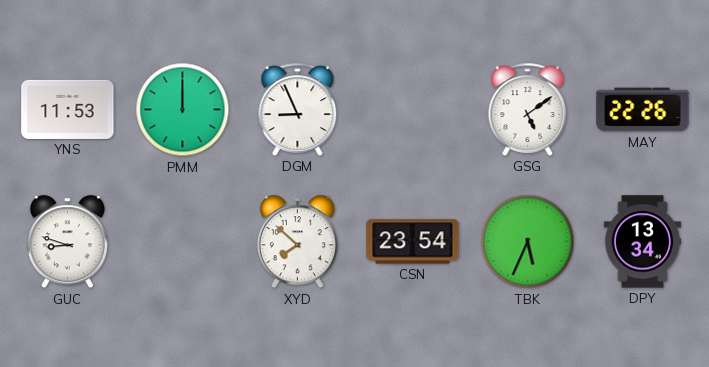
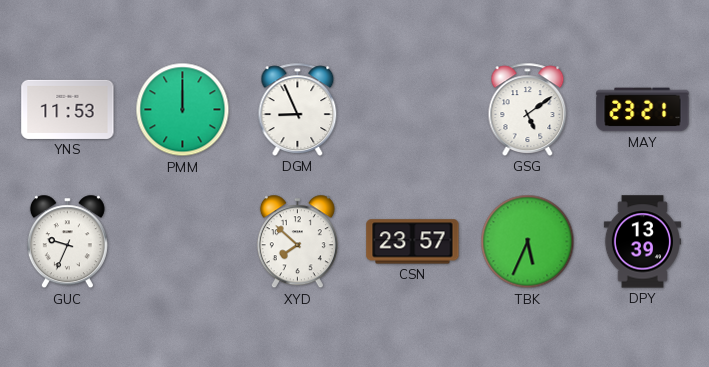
MAY: 22:26 -> 23:21 (643, 110)
GUC: 8:48 -> 9:34 (67, 242)
CSN: 23:54 -> 23:57 (413, 242)
DPY: 13:34 -> 13:39 (642, 242)
